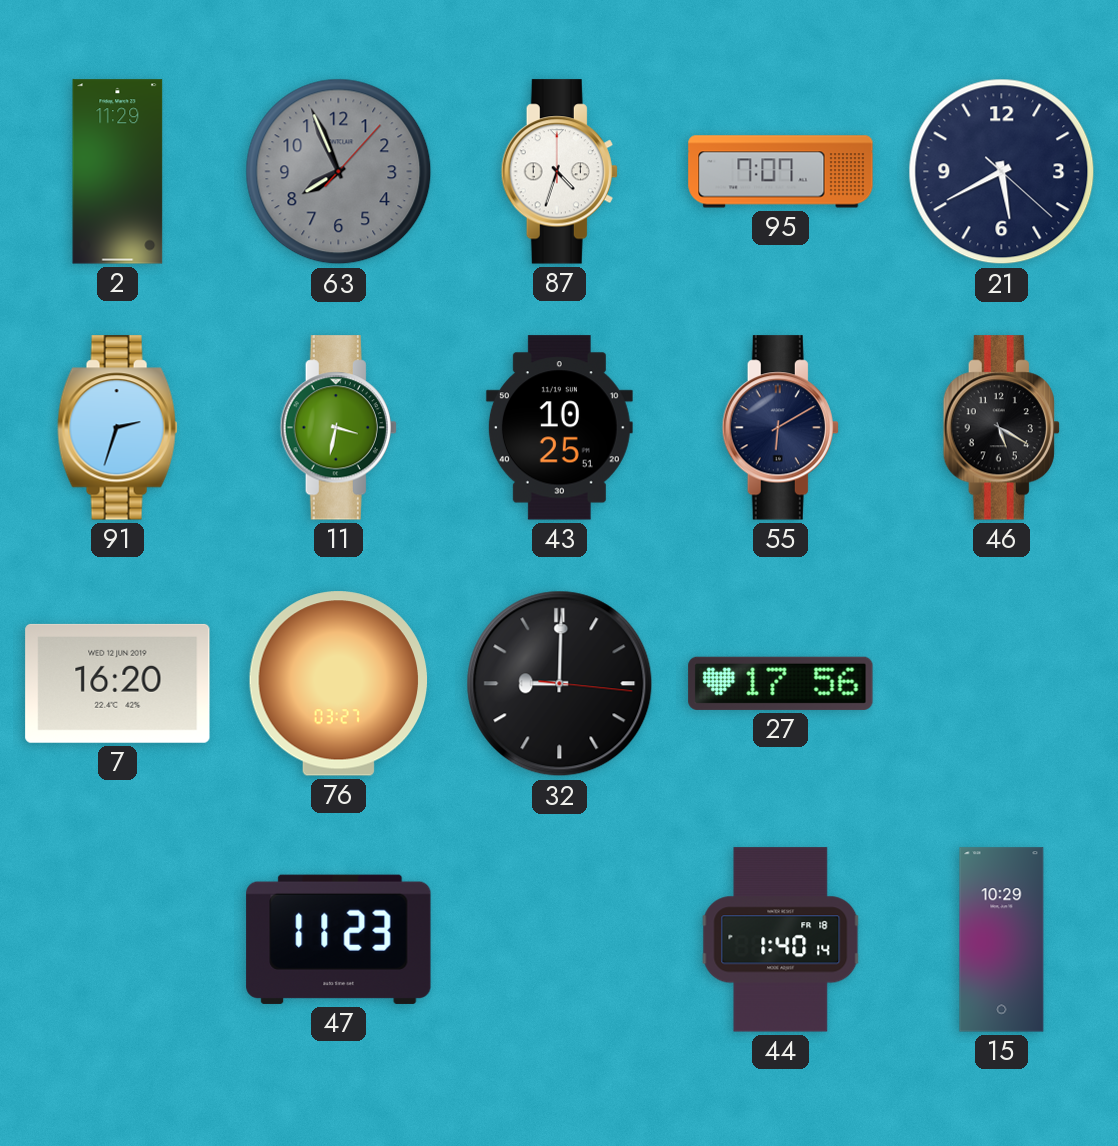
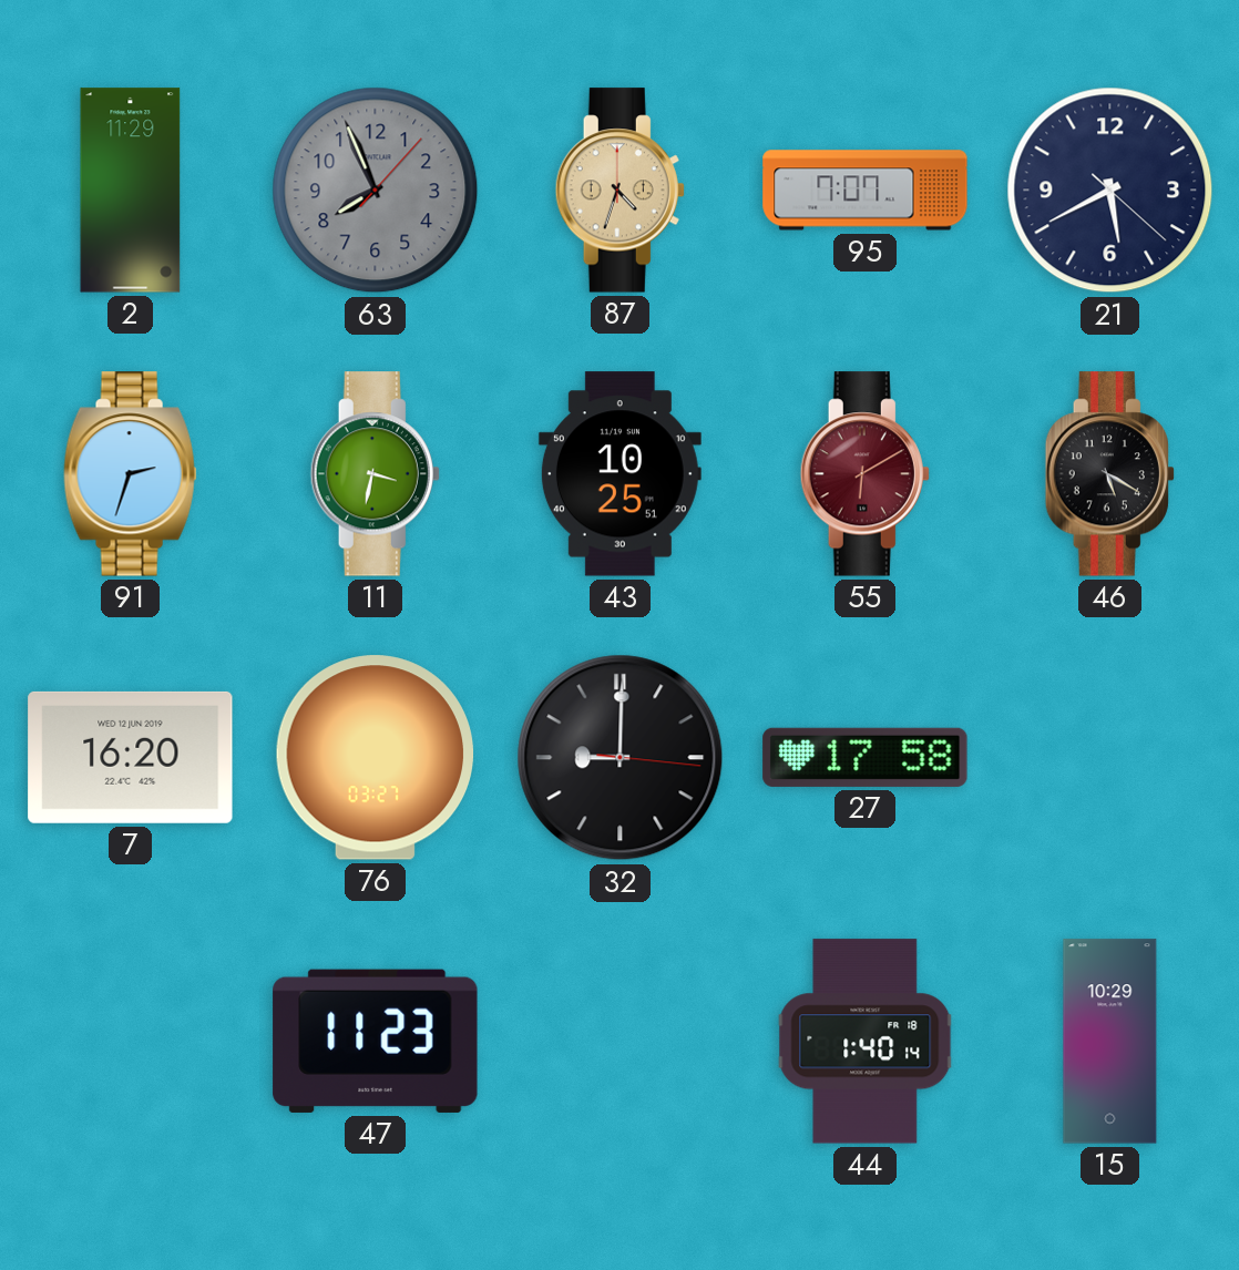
87 dial: white -> champagne (619, 191)
55 dial: navy -> burgundy (864, 474)
27: 17:56 -> 17:58 (866, 757)
